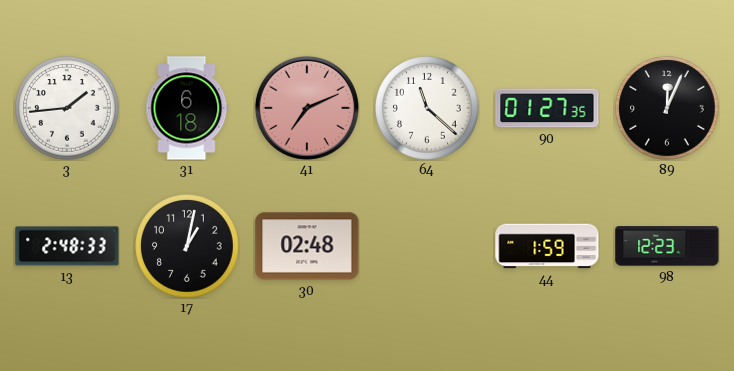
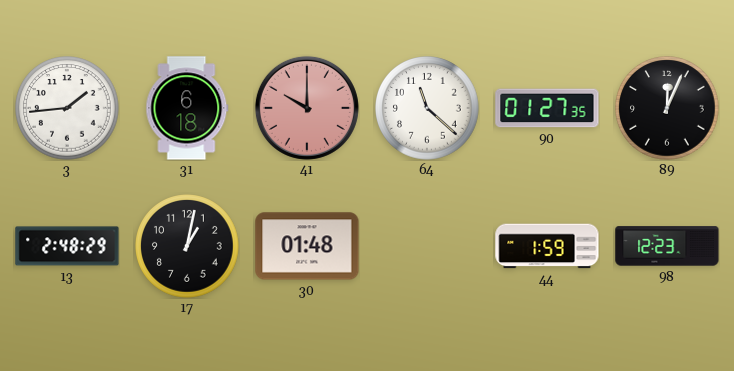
41: 7:11 -> 10:00 (307, 108)
13: 2:48:33 -> 2:48:29 (67, 246)
30: 02:48 -> 01:48 (307, 246)
